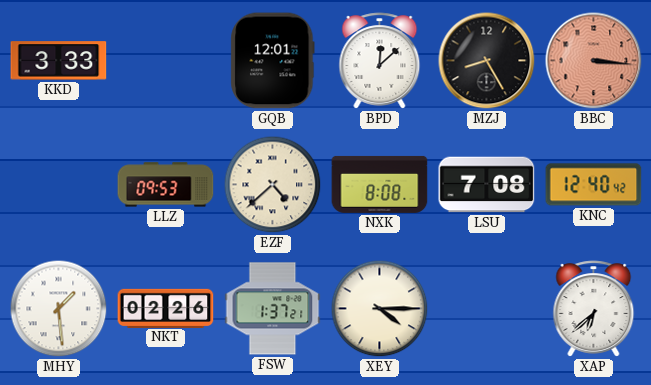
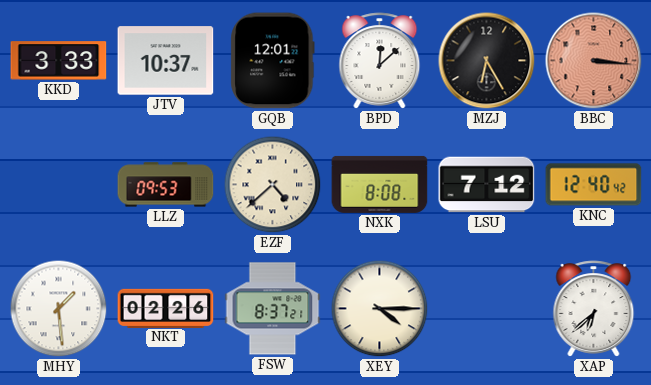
JTV: none -> 10:37 (166, 61)
MZJ: 8:25 -> 6:25 (487, 61)
LSU: 7:08 -> 7:12 (487, 185)
FSW: 1:37 -> 8:37 (273, 309)
